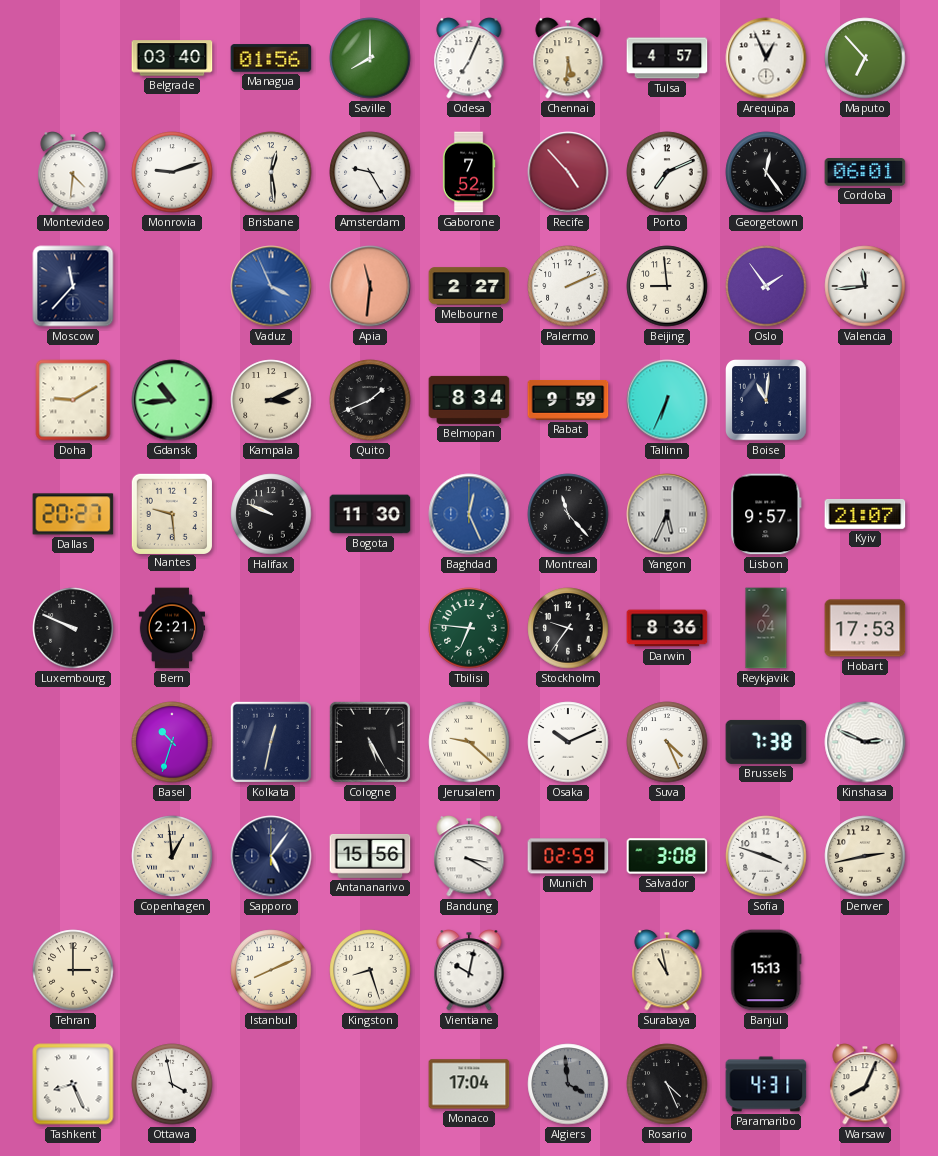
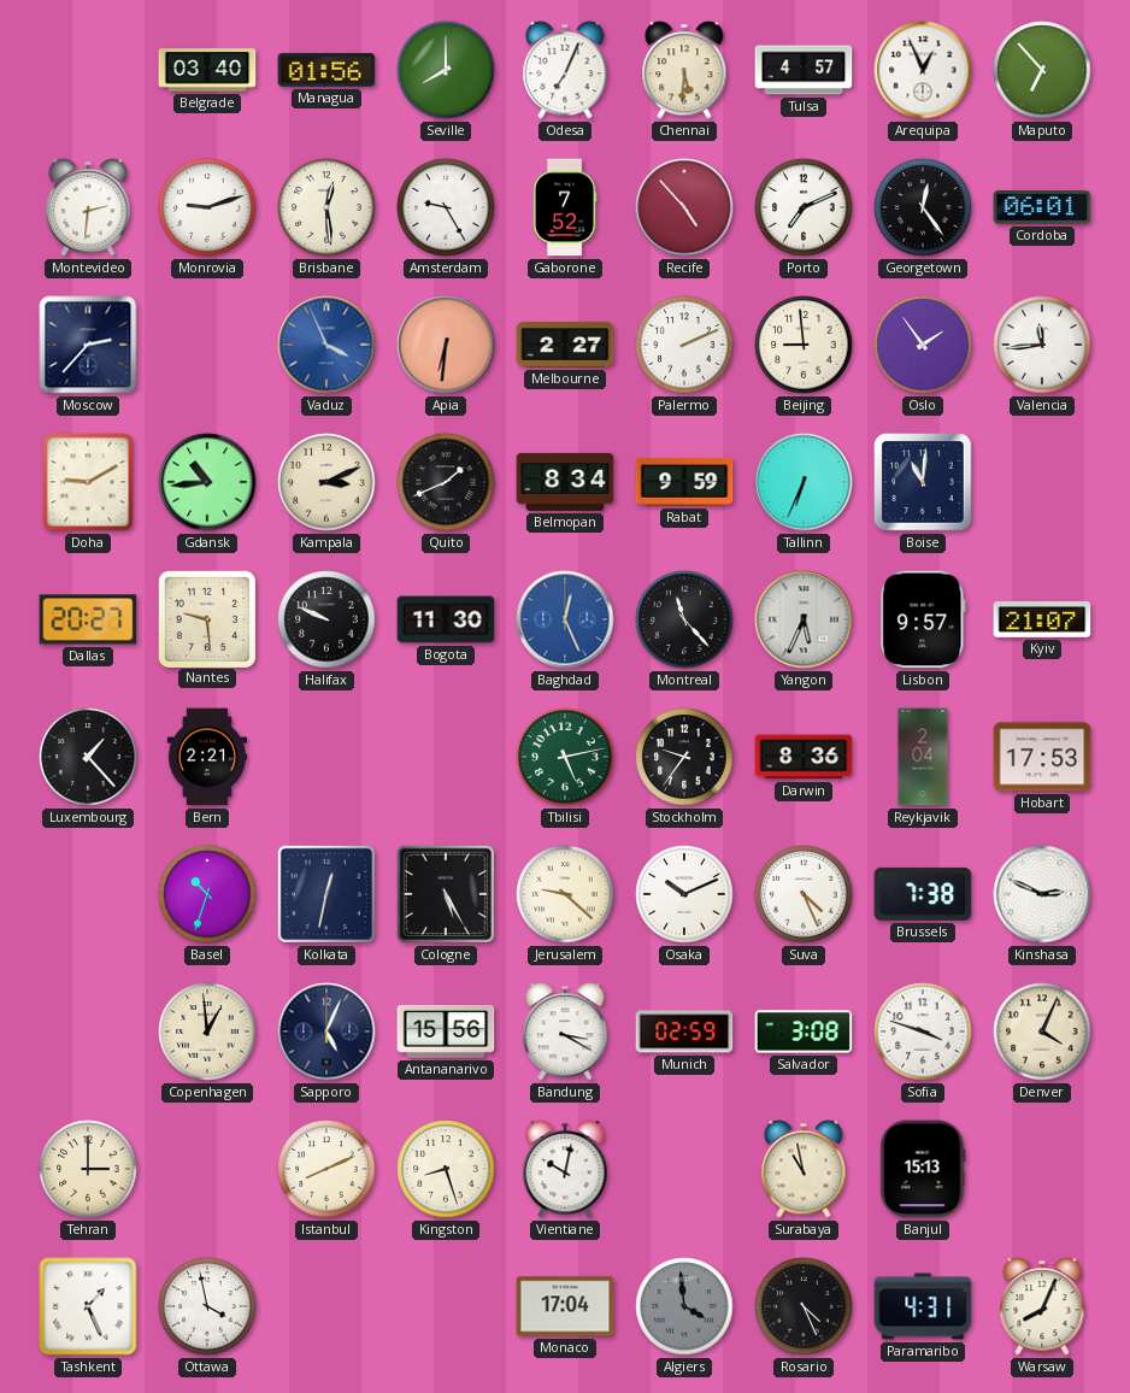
Montevideo: 4:31 -> 2:31 (88, 207)
Moscow: 11:37 -> 2:37 (88, 345)
Apia: 11:31 -> 6:31 (446, 345)
Luxembourg: 9:49 -> 1:23 (88, 757)
Tbilisi: 6:46 -> 5:13 (565, 757)
Sapporo: 5:06 -> 5:04 (326, 1031)
Denver: 2:43 -> 4:04 (1042, 1031)
Tashkent: 8:26 -> 1:26 (88, 1306)
